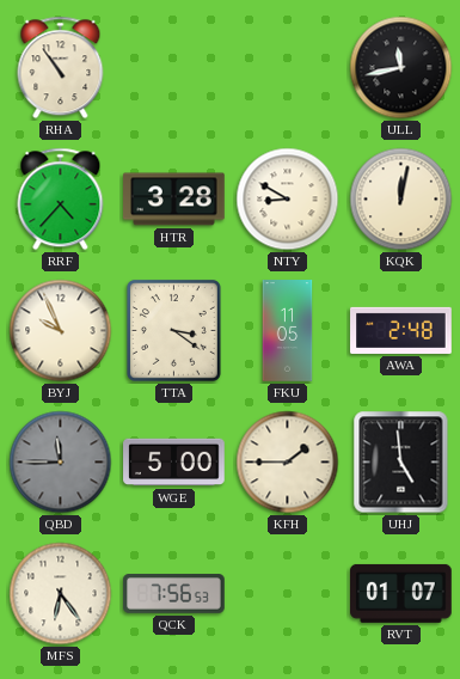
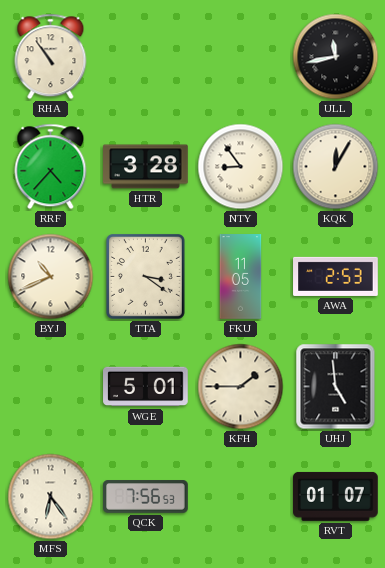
NTY: 8:50 -> 8:54 (241, 167)
KQK: 12:02 -> 12:05 (336, 167)
BYJ: 9:56 -> 10:41 (51, 277)
AWA: 2:48 -> 2:53 (336, 276)
QBD: 11:45 -> none (61, 463)
WGE: 5:00 -> 5:01 (146, 387)
